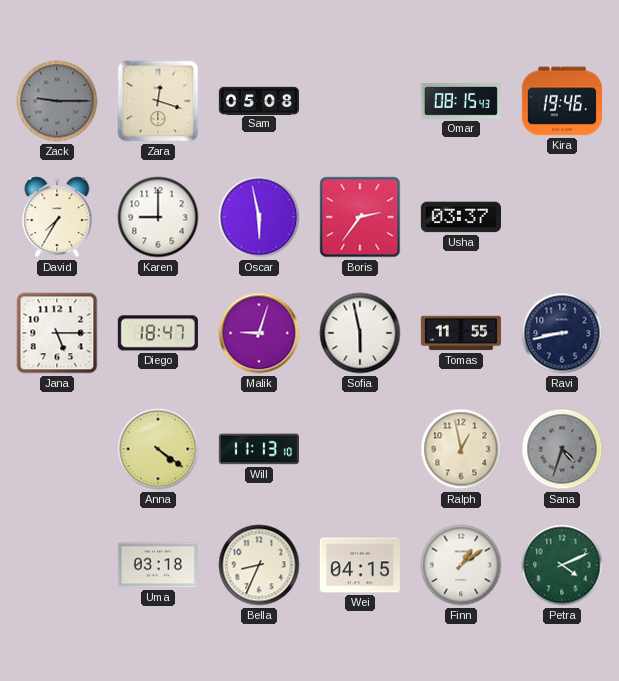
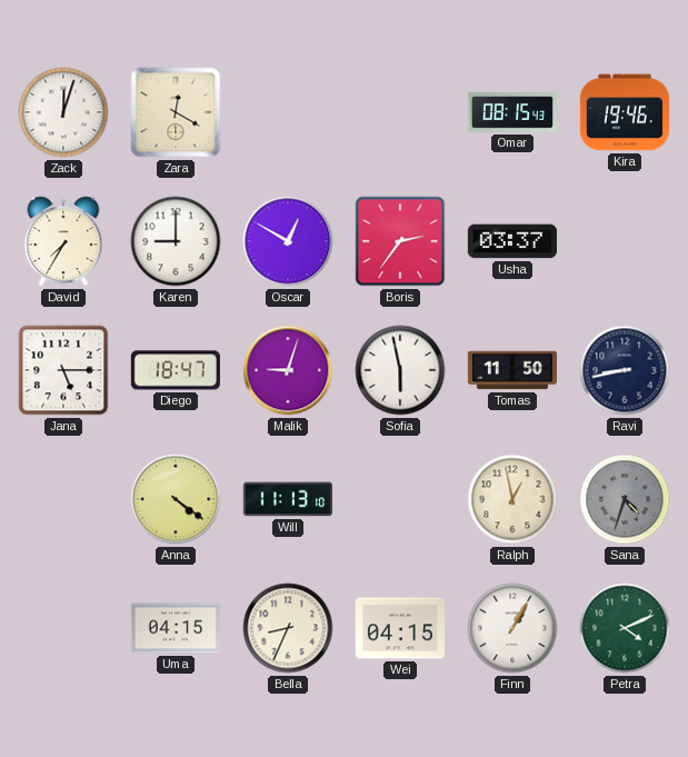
Zack: 9:15 -> 12:03 (63, 112)
Zack dial: grey -> white (63, 112)
Zara: 12:18 -> 12:20 (176, 112)
Sam: 05:08 -> none (258, 100)
Oscar: 5:58 -> 12:50 (288, 241)
Tomas: 11:55 -> 11:50 (512, 370)
Uma: 03:18 -> 04:15 (176, 628)
Finn: 1:09 -> 1:05 (512, 628)
